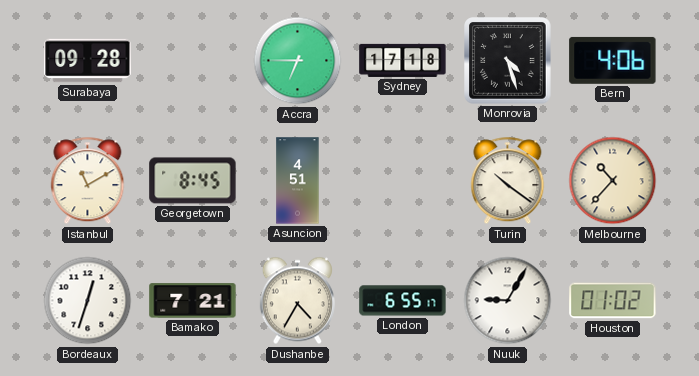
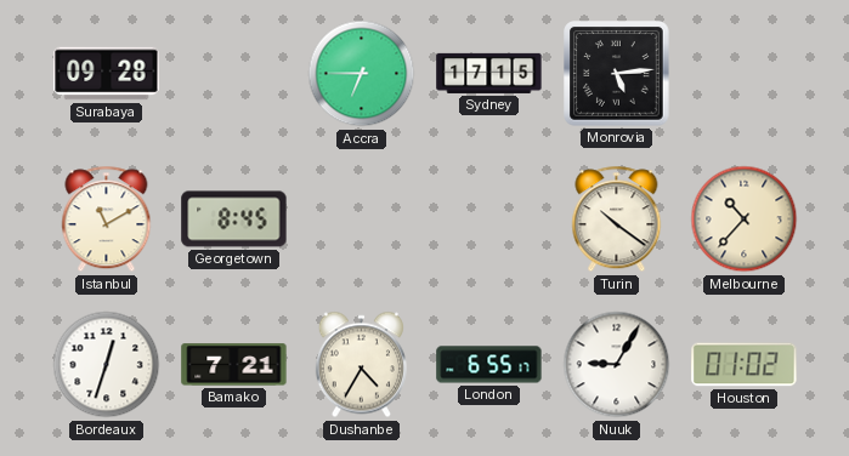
Sydney: 17:18 -> 17:15 (489, 73)
Monrovia: 4:27 -> 5:14 (617, 74)
Bern: 4:06 -> none (613, 60)
Asuncion: 4:51 -> none (298, 181)
